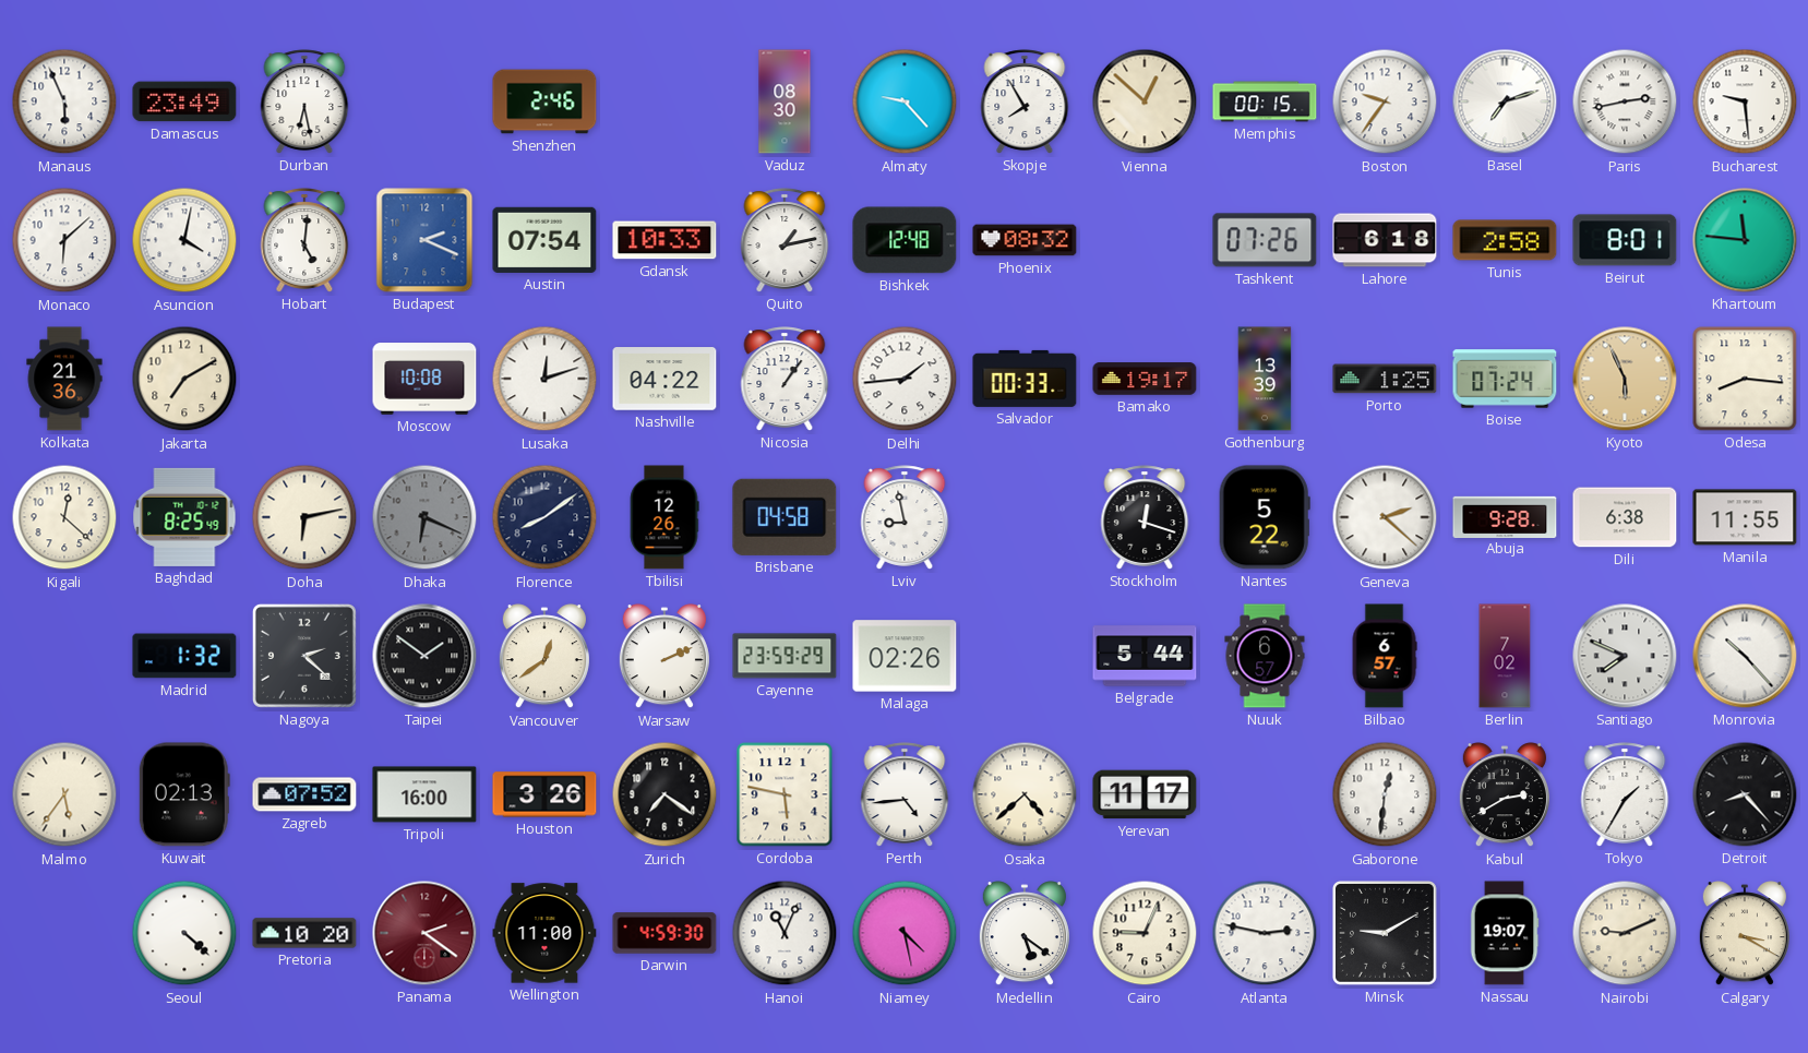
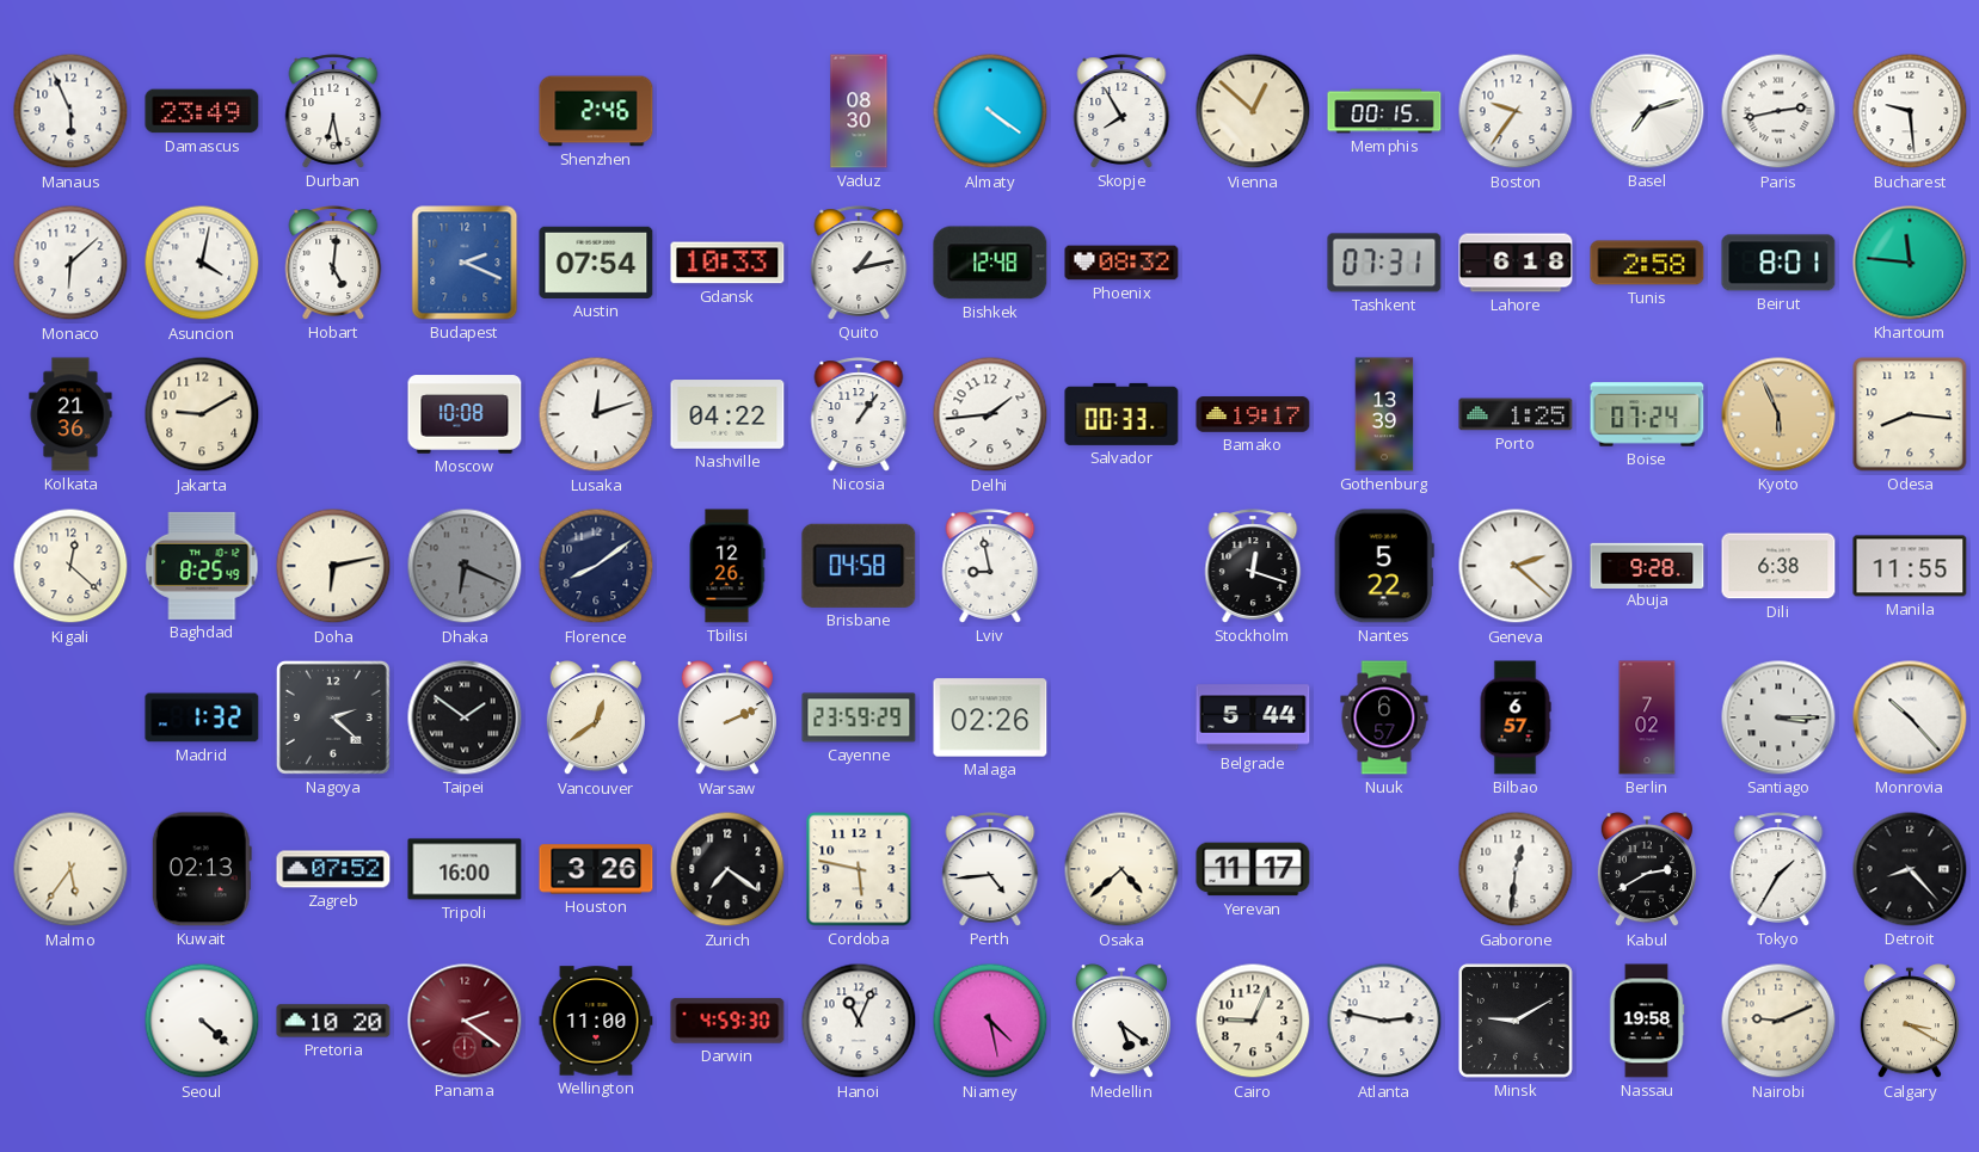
Almaty: 9:23 -> 4:21 (990, 111)
Tashkent: 07:26 -> 07:31 (1384, 263)
Jakarta: 7:10 -> 9:10 (202, 414)
Santiago: 7:49 -> 3:15 (1778, 717)
Nassau: 19:07 -> 19:58 (1647, 1021)
